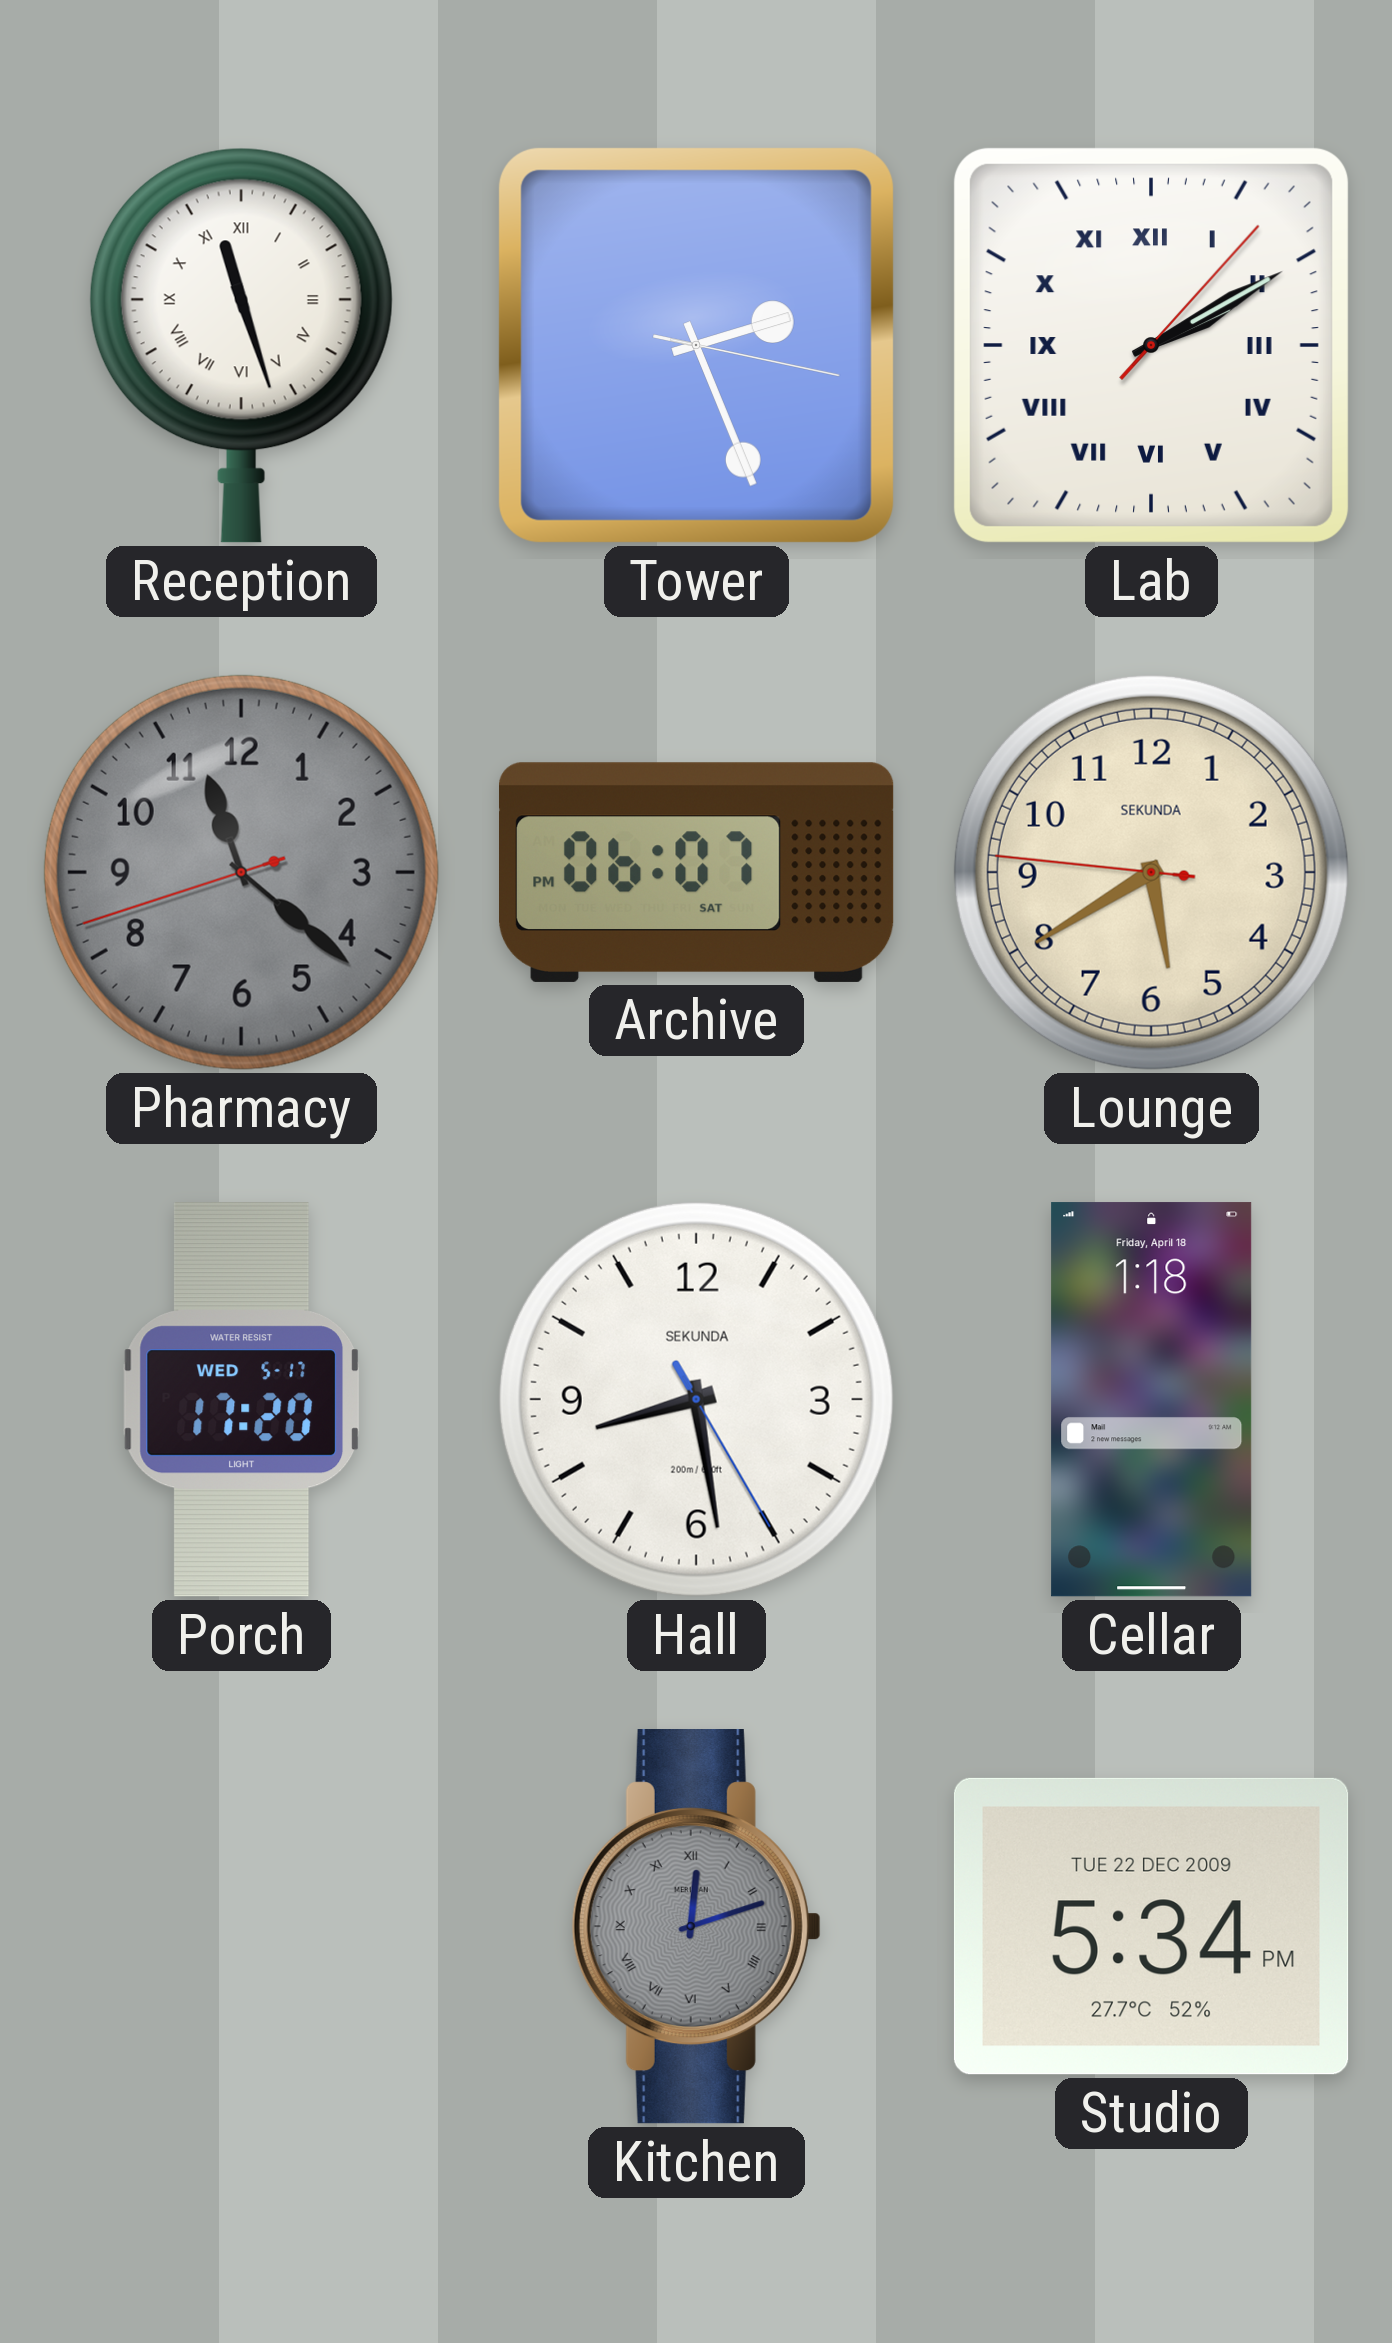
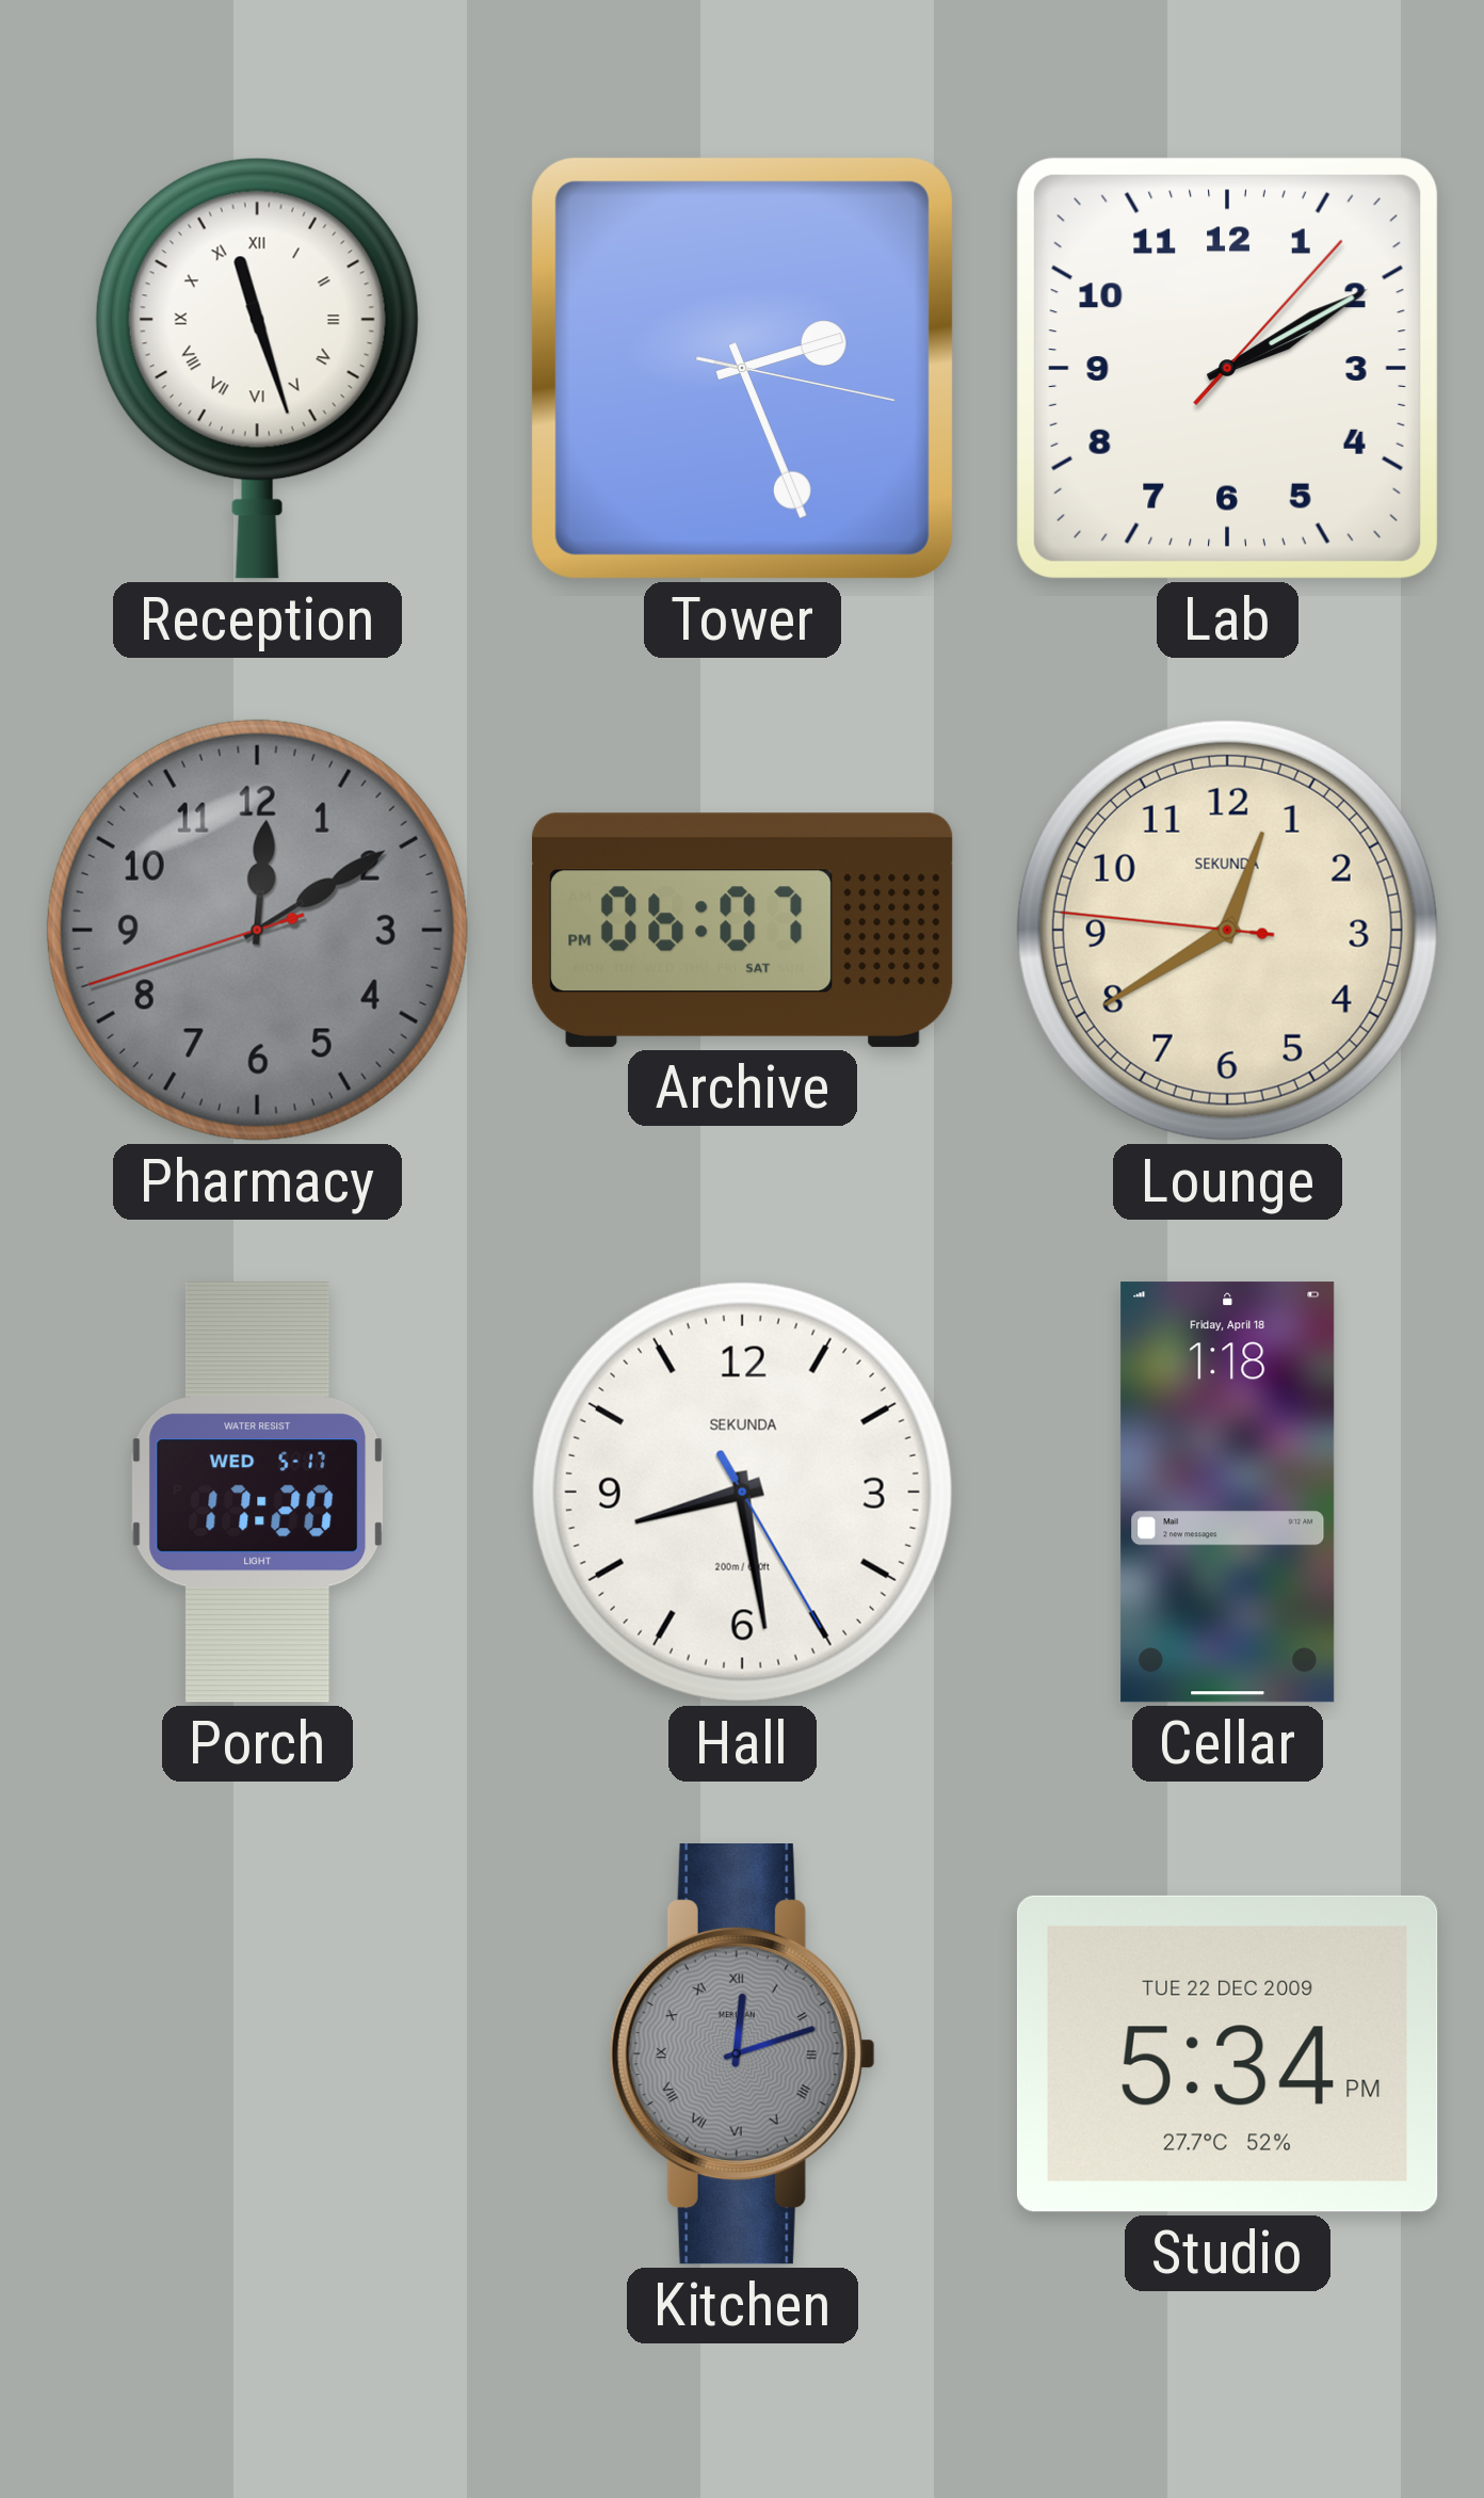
Lab numerals: Roman -> Arabic (1227, 368)
Pharmacy: 11:21 -> 12:09 (257, 930)
Lounge: 5:39 -> 12:39 (1227, 930)
